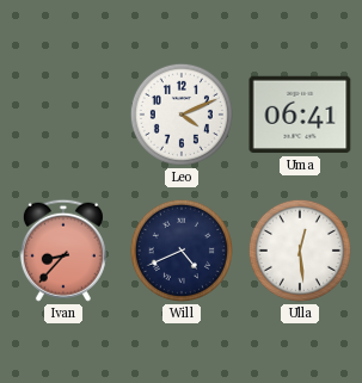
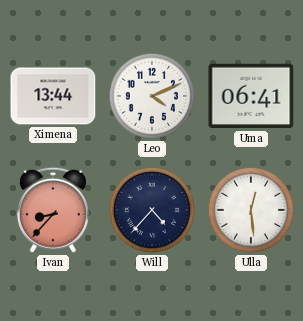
Ximena: none -> 13:44 (53, 96)
Will: 4:41 -> 4:37 (152, 210)
